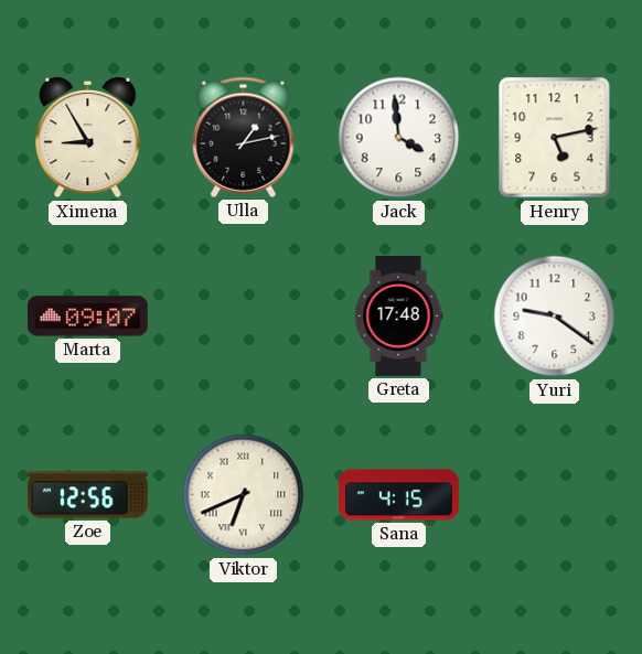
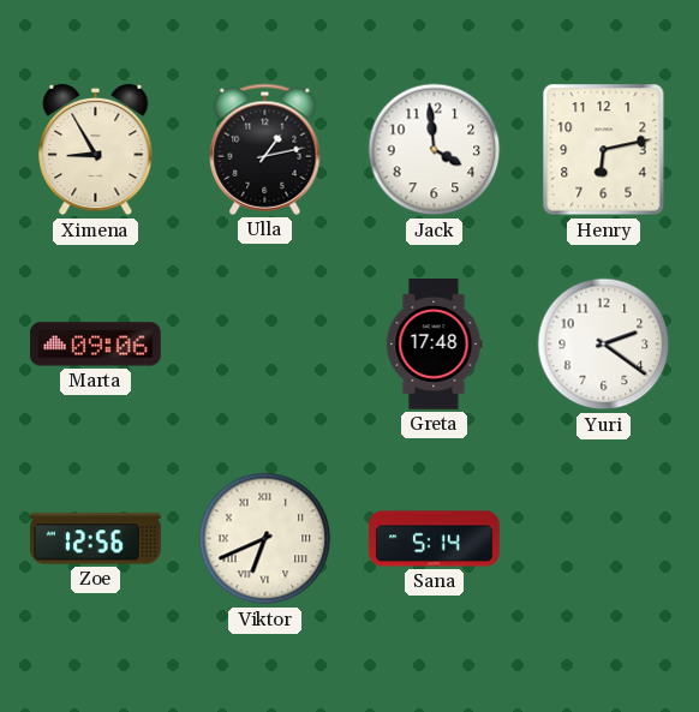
Henry: 5:13 -> 6:13 (604, 150)
Marta: 09:07 -> 09:06 (96, 345)
Yuri: 9:21 -> 2:21 (604, 345)
Sana: 4:15 -> 5:14 (435, 539)
